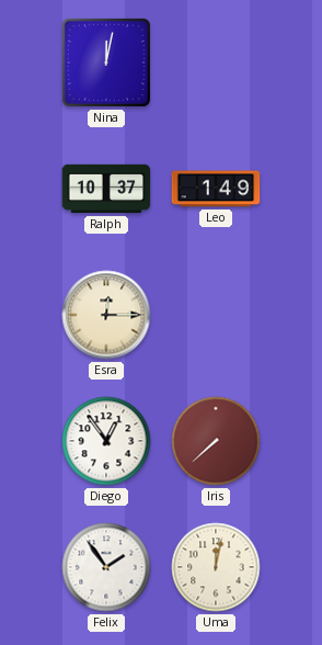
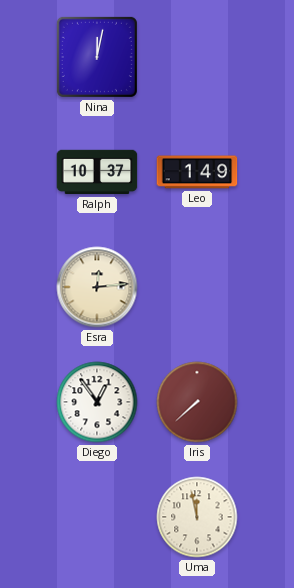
Esra: 12:15 -> 12:14 (97, 287)
Felix: 1:54 -> none (106, 567)
Uma: 12:02 -> 11:58 (197, 517)
